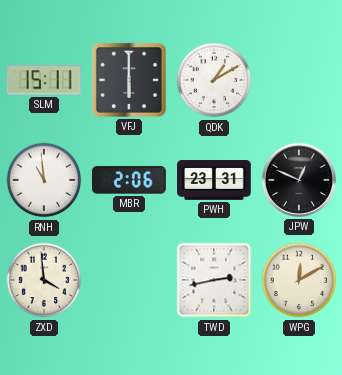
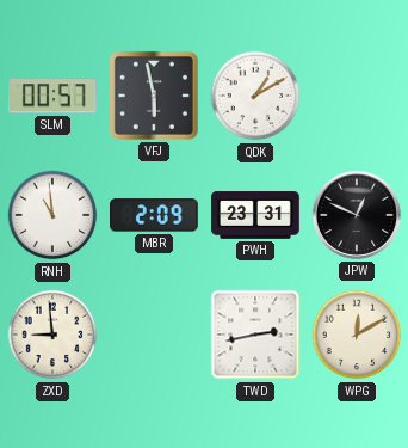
SLM: 15:11 -> 00:57 (52, 96)
VFJ: 6:00 -> 5:58 (154, 96)
MBR: 2:06 -> 2:09 (155, 215)
ZXD: 3:59 -> 8:59 (52, 335)
